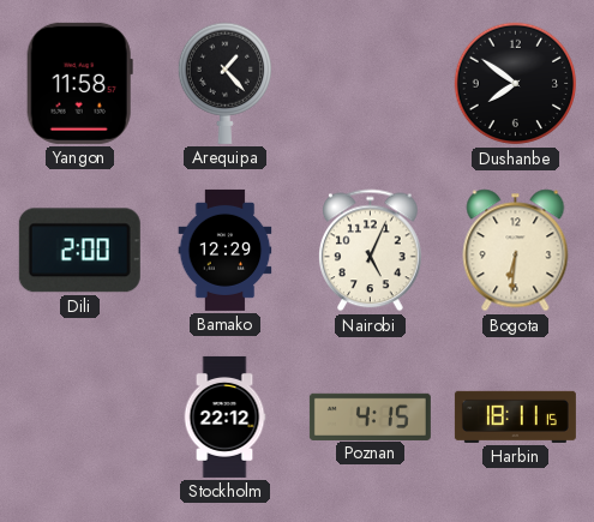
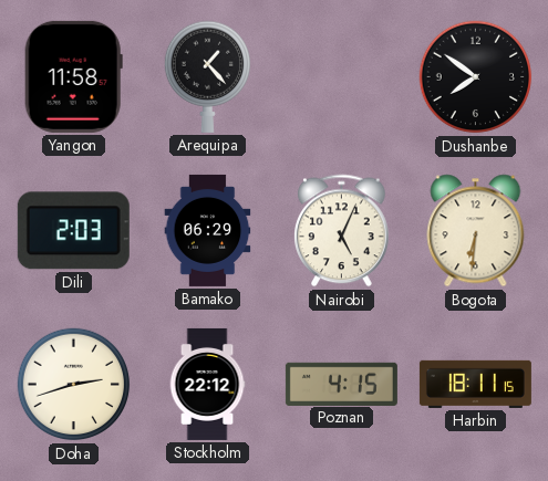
Dili: 2:00 -> 2:03 (73, 231)
Bamako: 12:29 -> 06:29 (208, 230)
Doha: none -> 2:42 (74, 385)
